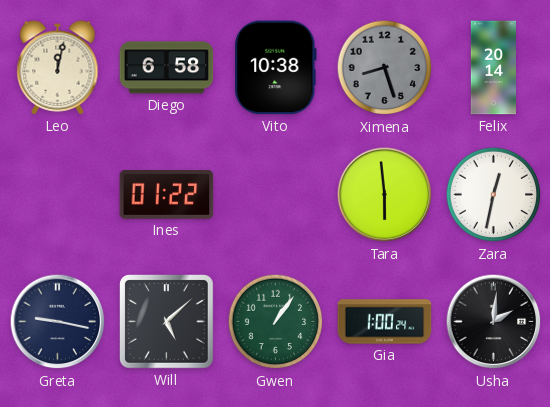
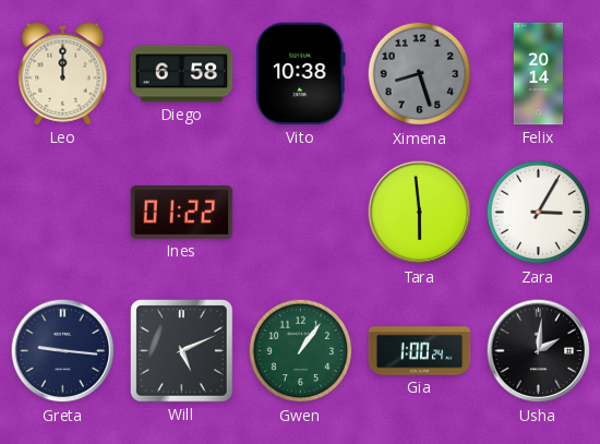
Leo: 12:02 -> 12:00 (63, 74)
Zara: 12:32 -> 3:05 (539, 213)
Greta: 9:17 -> 9:16 (63, 351)
Will: 5:08 -> 5:11 (182, 351)
